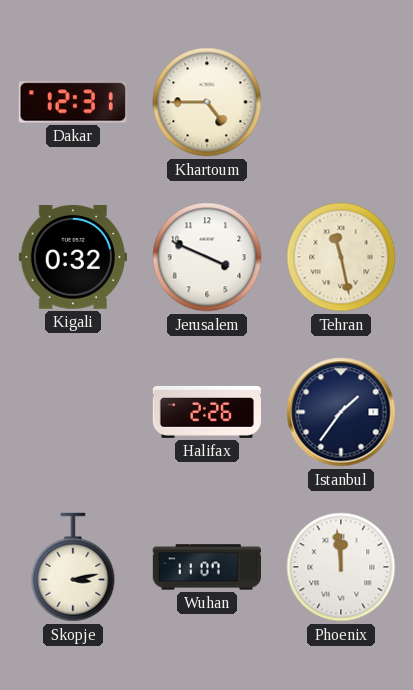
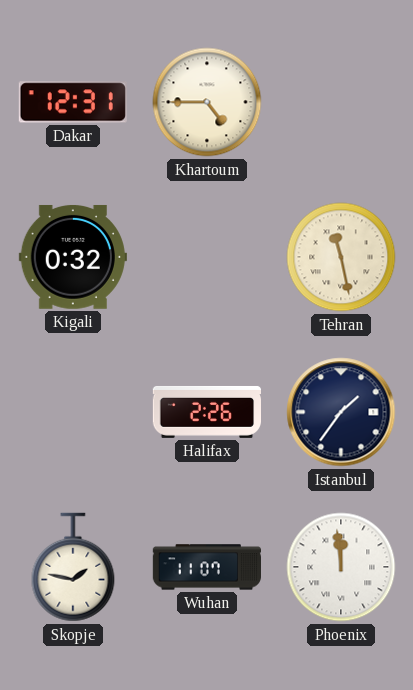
Jerusalem: 3:49 -> none (207, 257)
Skopje: 3:13 -> 1:47 (73, 567)
